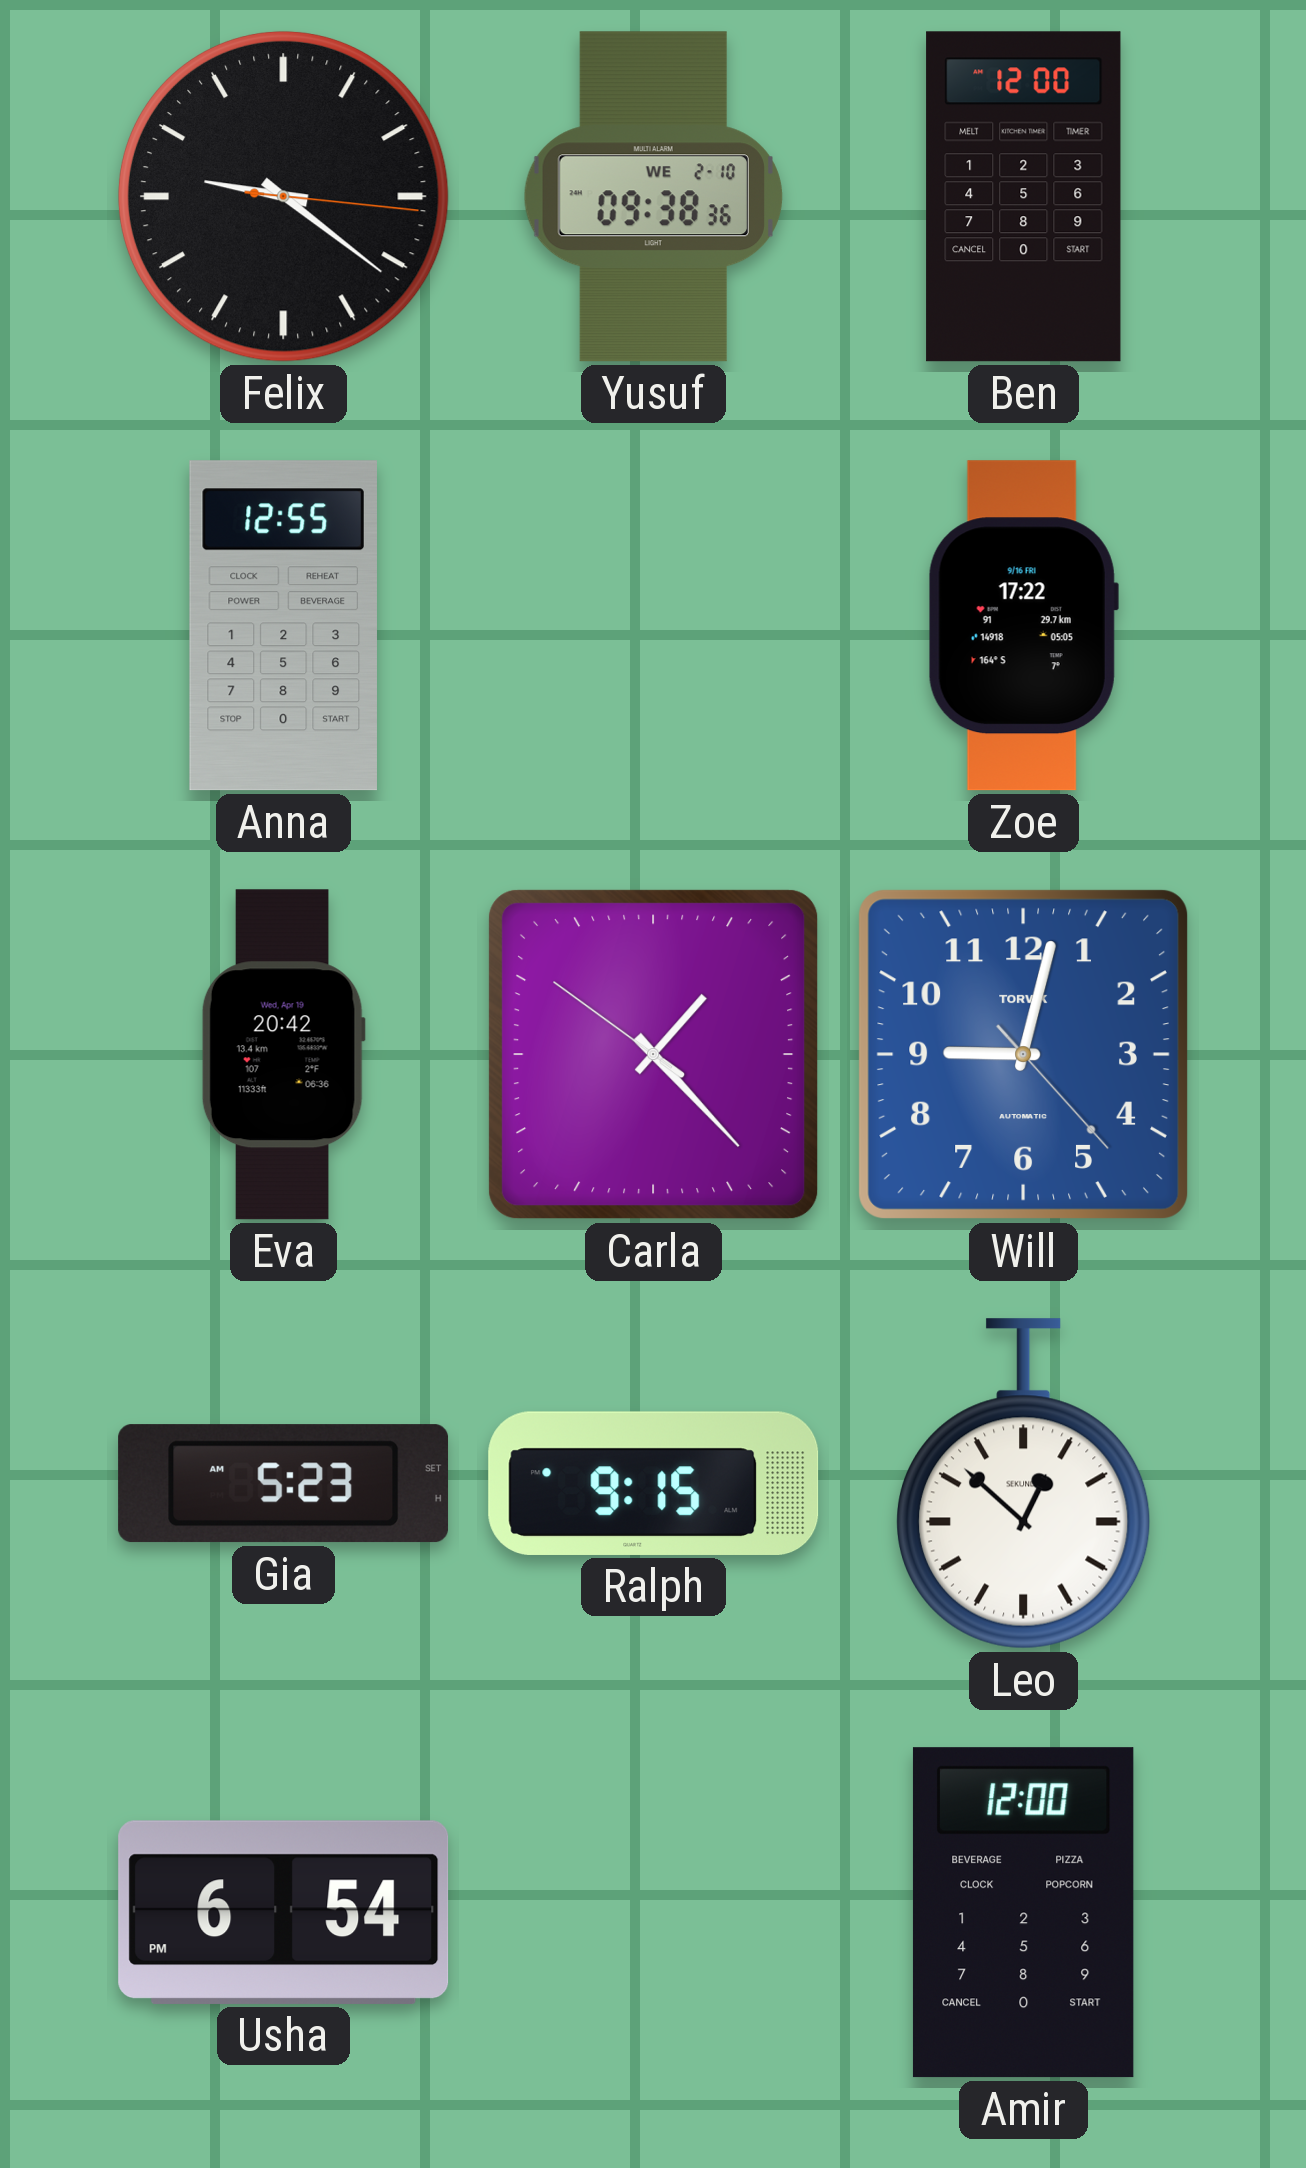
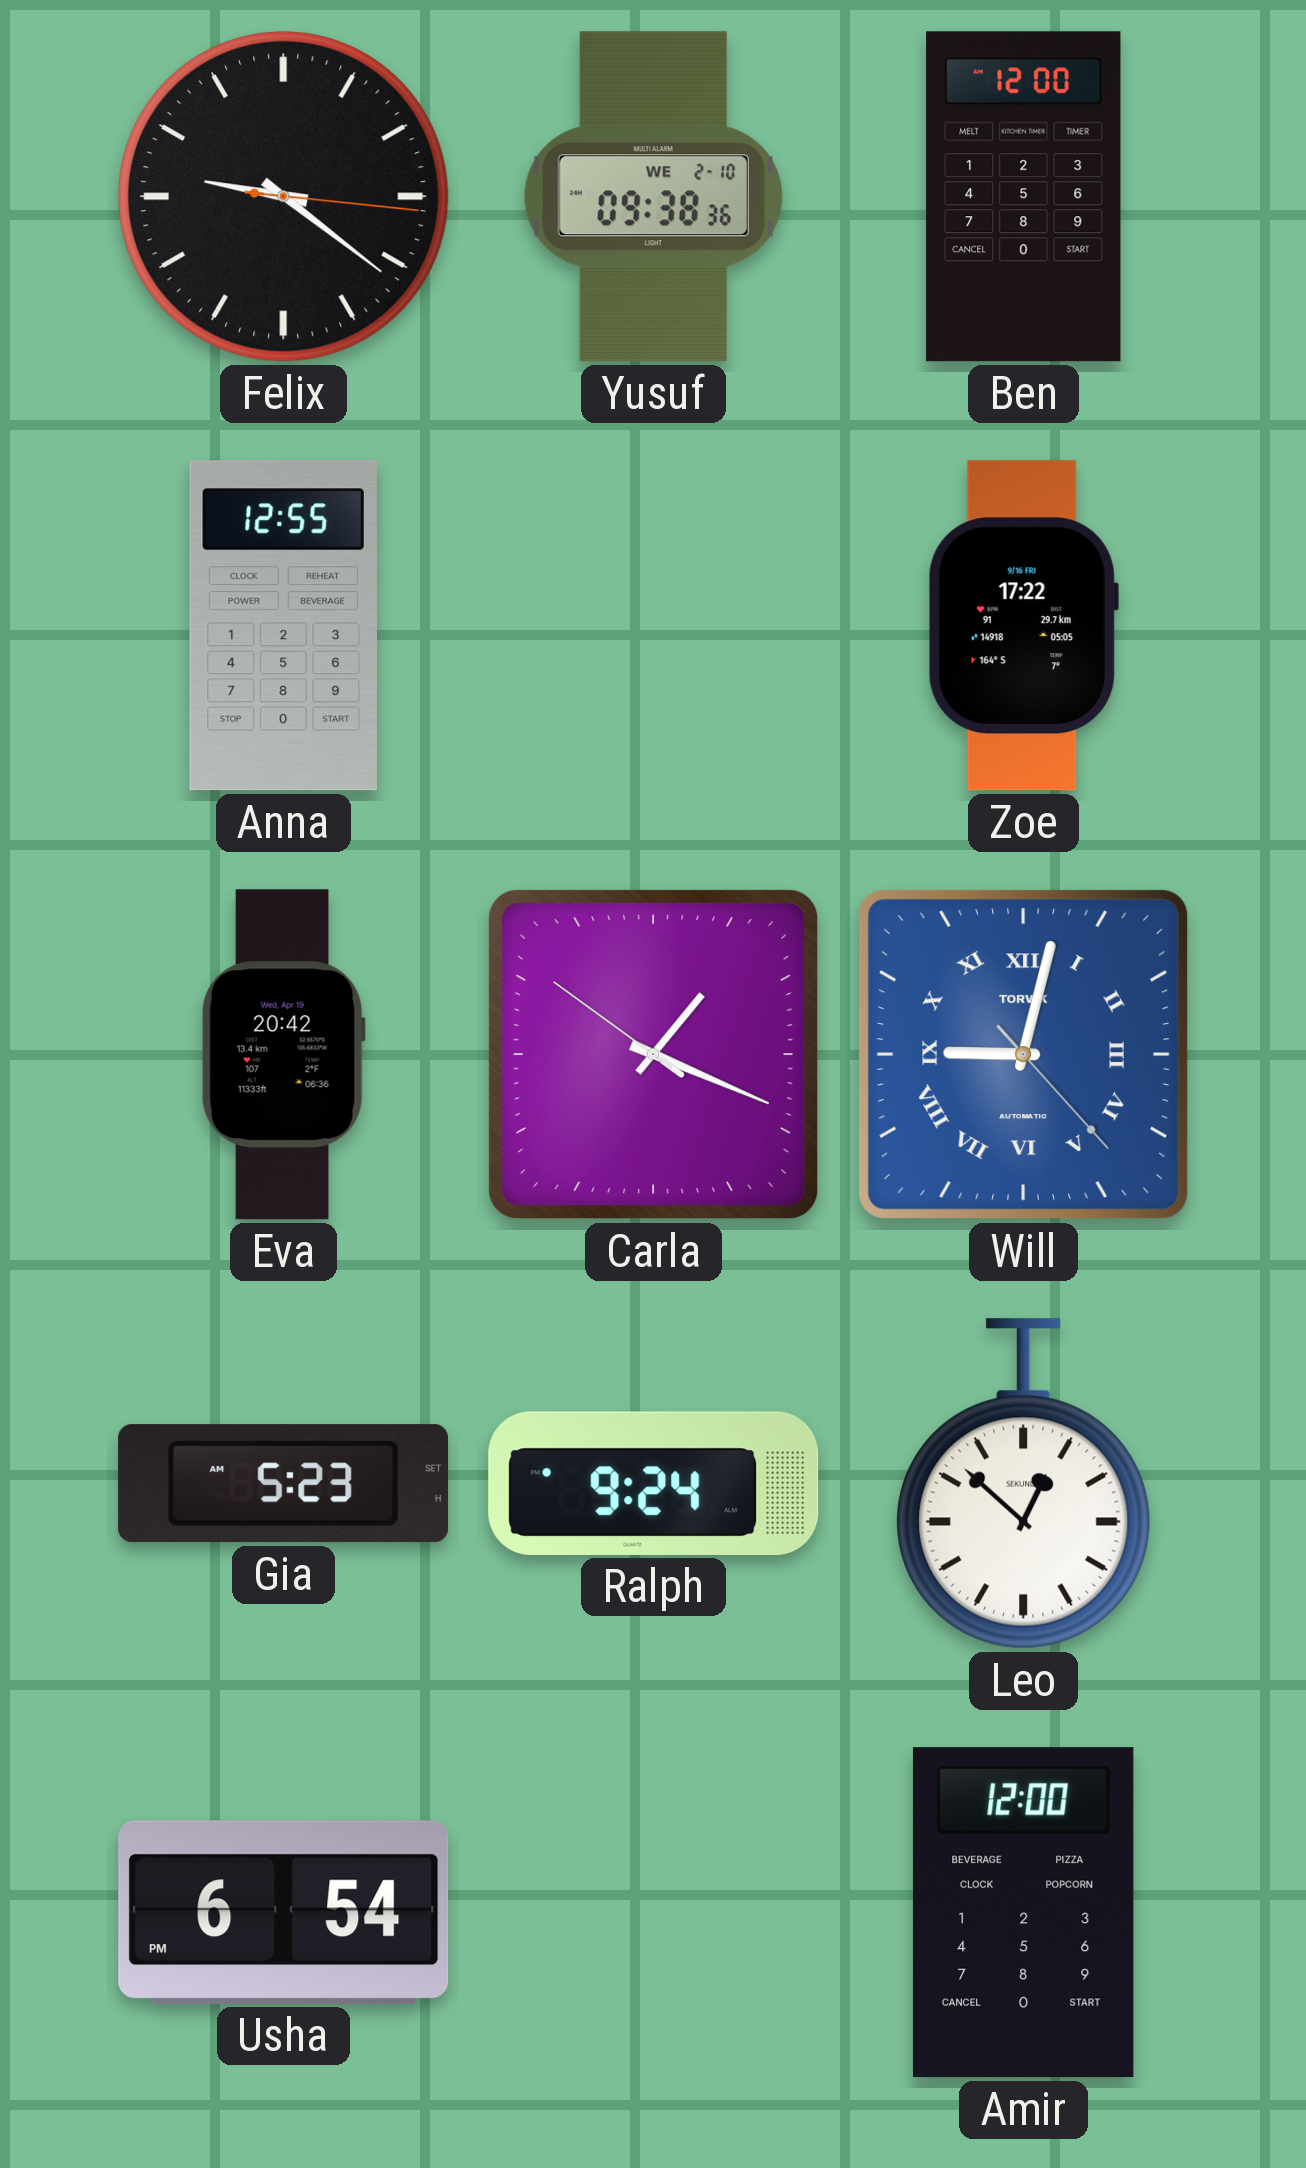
Carla: 1:22 -> 1:18 (654, 1055)
Will numerals: Arabic -> Roman (1023, 1054)
Ralph: 9:15 -> 9:24 (654, 1483)
